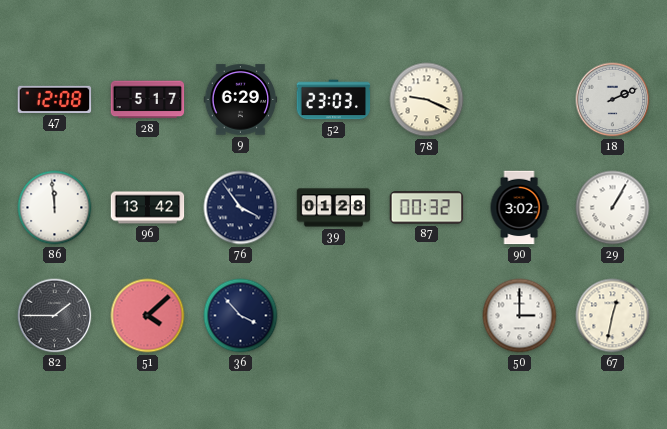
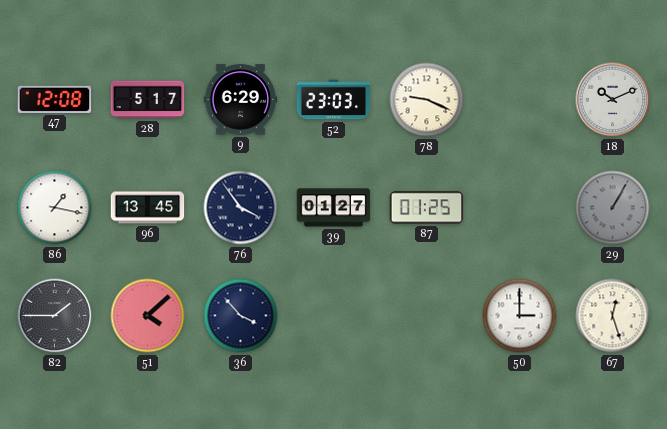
18: 2:11 -> 10:11 (613, 100)
86: 11:59 -> 1:17 (55, 208)
96: 13:42 -> 13:45 (148, 208)
39: 01:28 -> 01:27 (334, 208)
87: 00:32 -> 01:25 (427, 208)
90: 3:02 -> none (519, 208)
29 dial: white -> grey (613, 208)
67: 12:32 -> 12:27 (613, 316)
